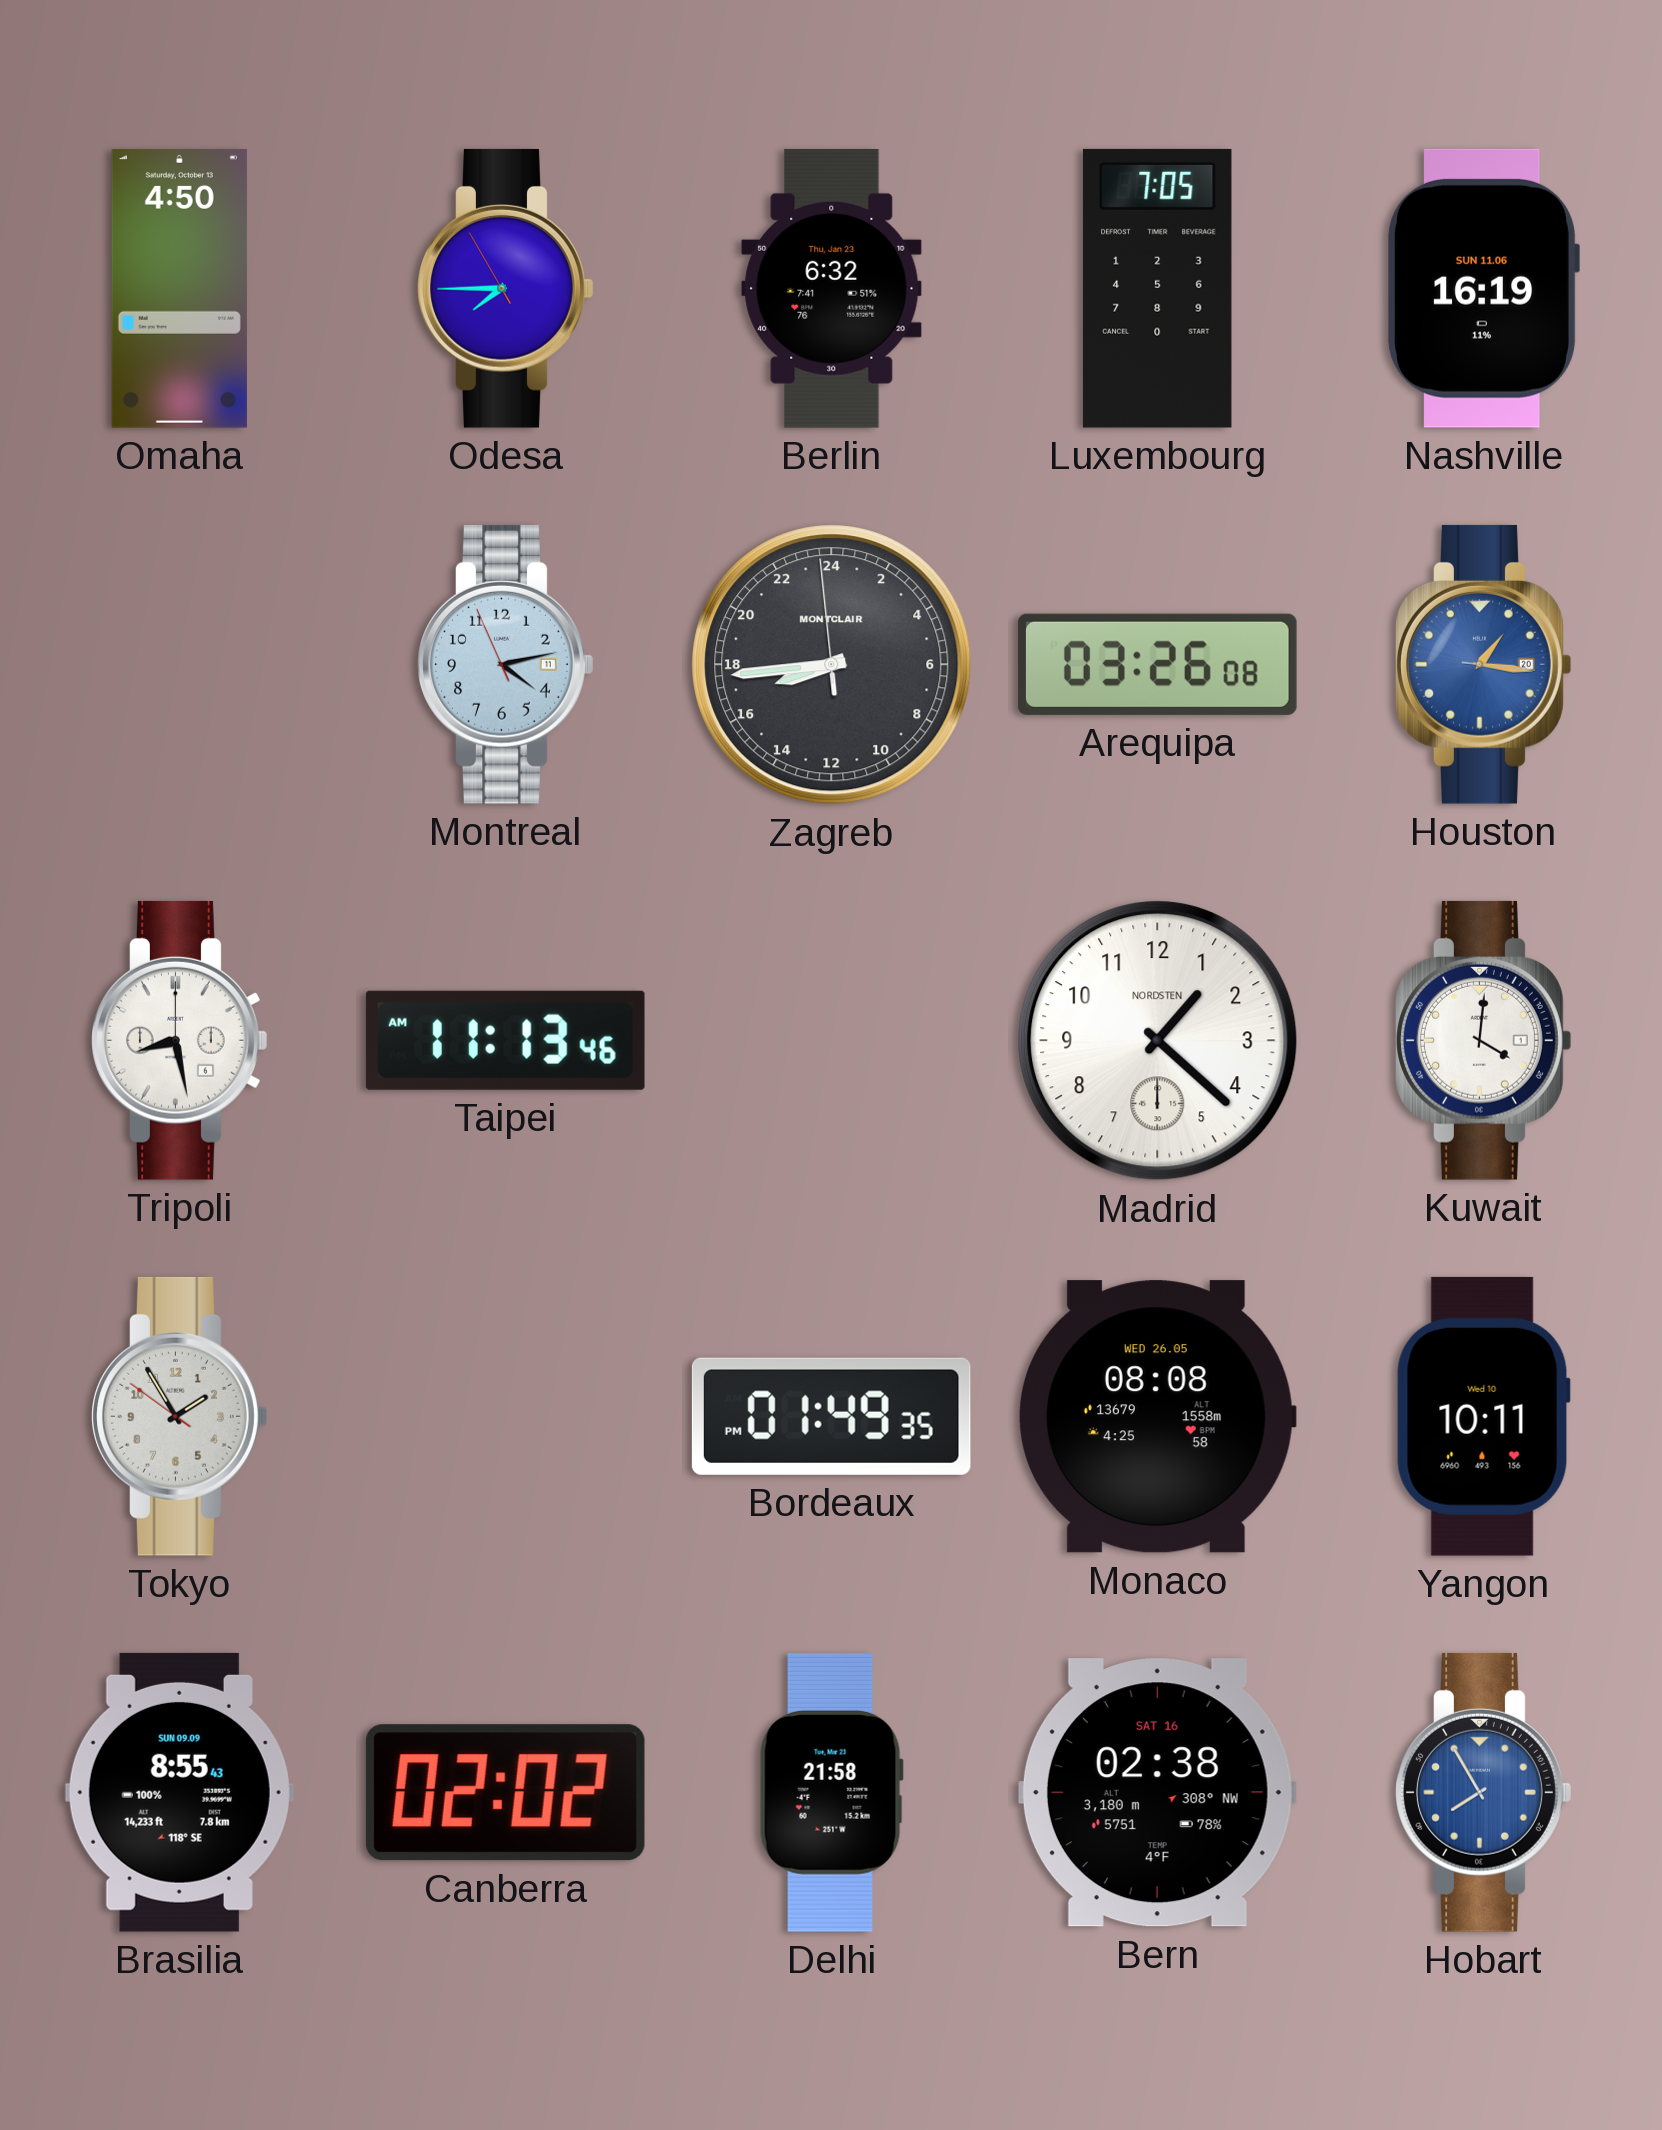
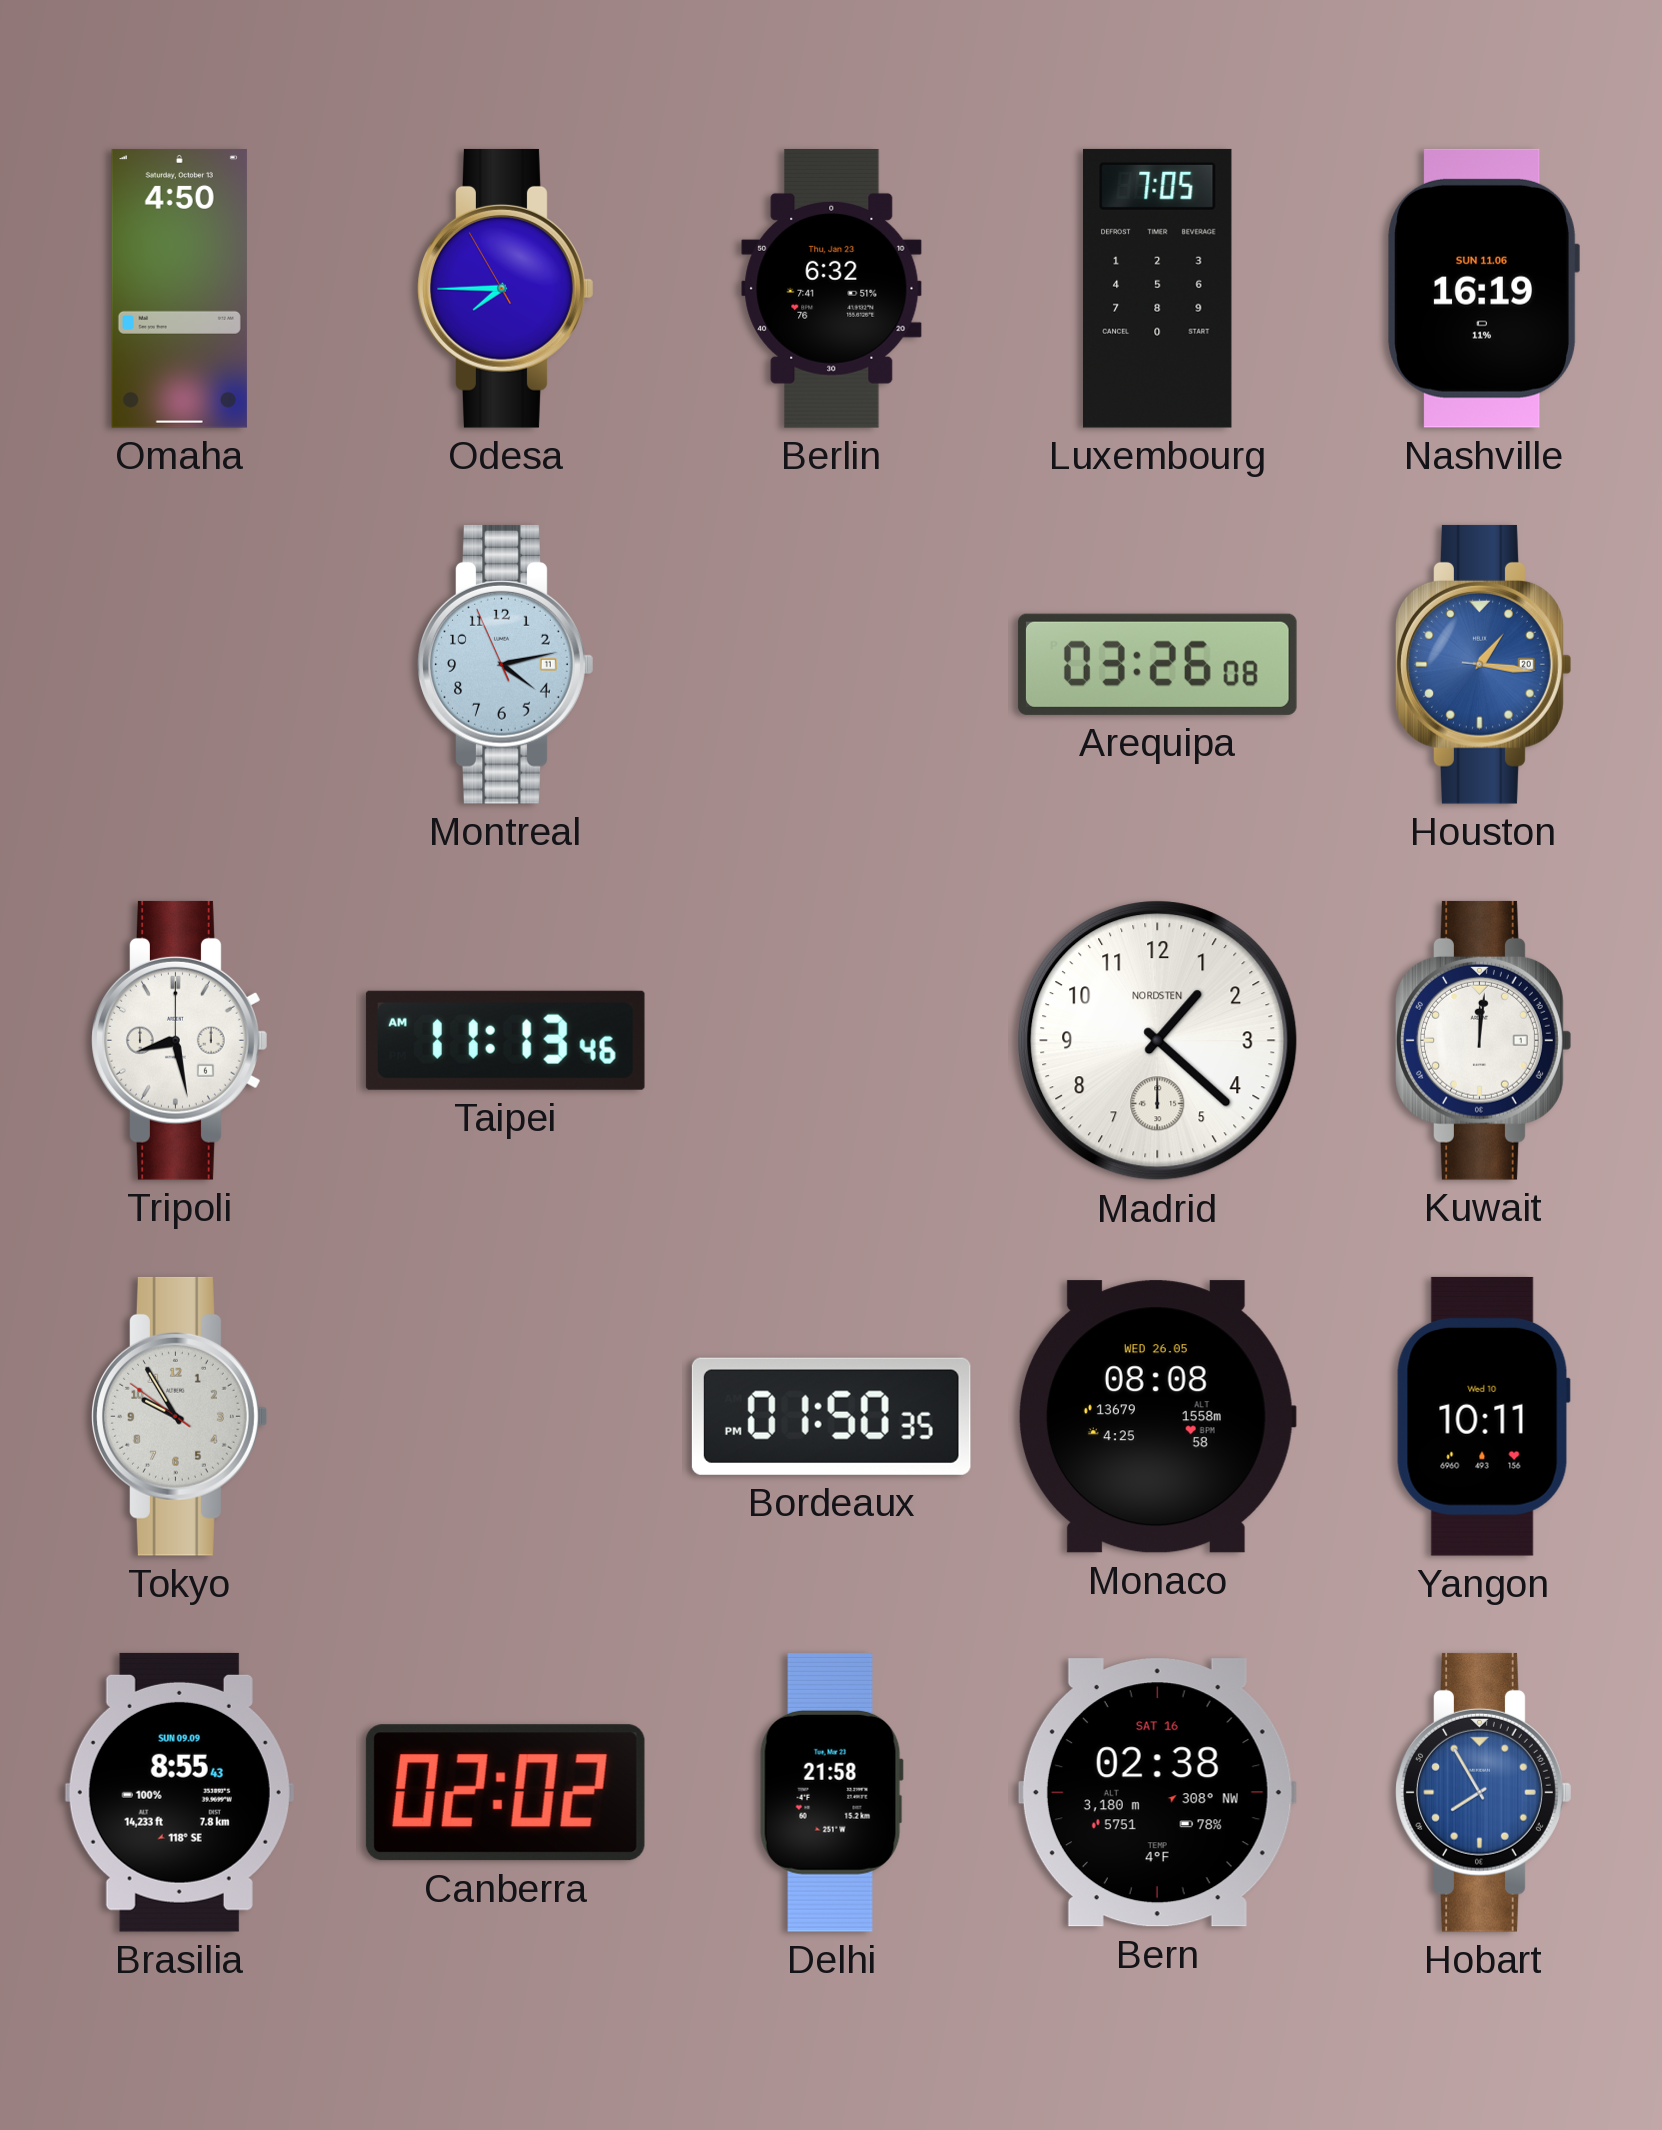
Zagreb: 16:43 -> none (832, 665)
Kuwait: 4:01 -> 12:01 (1484, 1040)
Tokyo: 1:54 -> 9:54 (180, 1416)
Bordeaux: 01:49 -> 01:50 (831, 1416)
